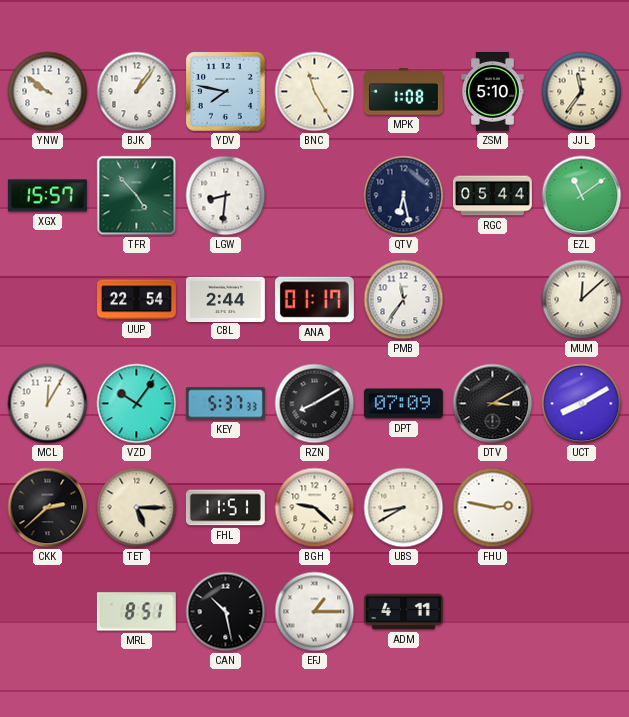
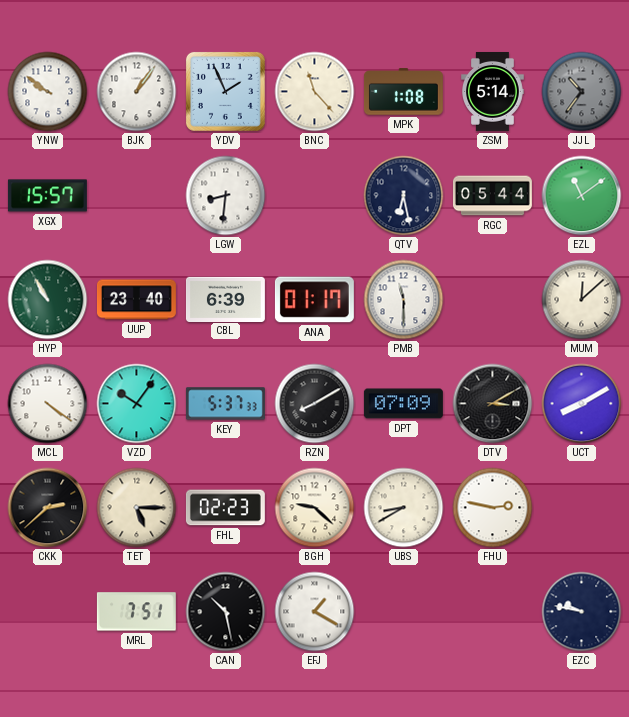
YDV: 7:47 -> 1:56 (225, 91)
BNC: 11:25 -> 11:23 (315, 92)
ZSM: 5:10 -> 5:14 (493, 91)
JJL: 11:36 -> 10:36 (582, 92)
JJL dial: cream -> grey (582, 92)
TFR: 4:53 -> none (137, 196)
HYP: none -> 10:55 (48, 300)
UUP: 22:54 -> 23:40 (136, 300)
CBL: 2:44 -> 6:39 (225, 299)
PMB: 11:36 -> 11:30 (404, 300)
MCL: 12:05 -> 4:21 (48, 404)
FHL: 11:51 -> 02:23 (225, 508)
MRL: 8:51 -> 7:51 (136, 612)
EFJ: 1:15 -> 1:20 (315, 612)
ADM: 4:11 -> none (403, 612)
EZC: none -> 9:47 (582, 612)
